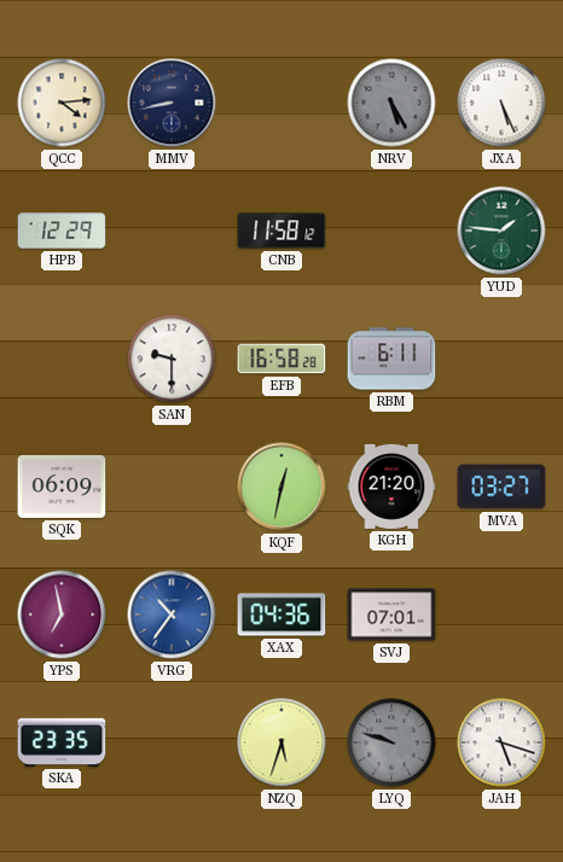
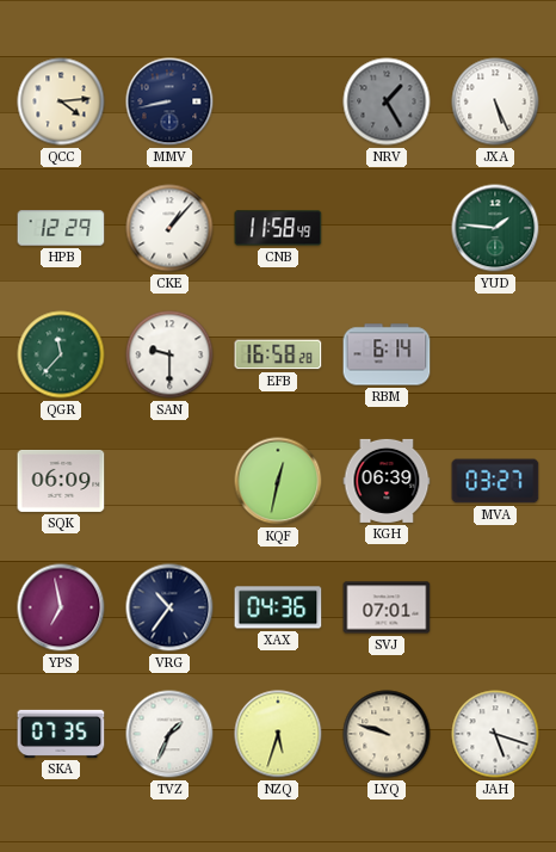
NRV: 5:25 -> 1:25 (387, 101)
CKE: none -> 1:07 (169, 228)
CNB: 11:58:12 -> 11:58:49 (278, 228)
QGR: none -> 11:37 (61, 354)
RBM: 6:11 -> 6:14 (387, 354)
KGH: 21:20 -> 06:39 (387, 481)
VRG dial: blue -> navy (169, 607)
SKA: 23:35 -> 07:35 (61, 734)
TVZ: none -> 1:34 (169, 734)
LYQ dial: grey -> cream (387, 734)
